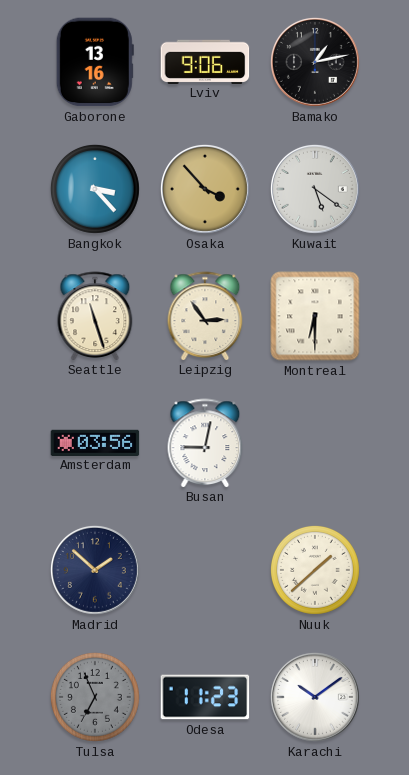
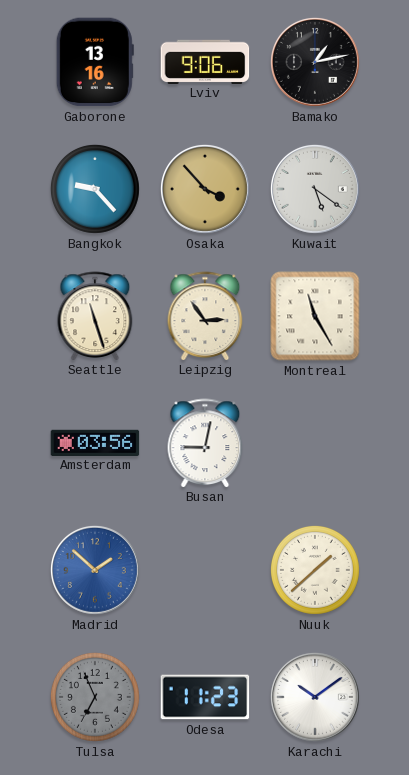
Bangkok: 3:23 -> 9:23 (95, 189)
Montreal: 6:30 -> 11:25 (315, 316)
Madrid dial: navy -> blue (95, 570)
